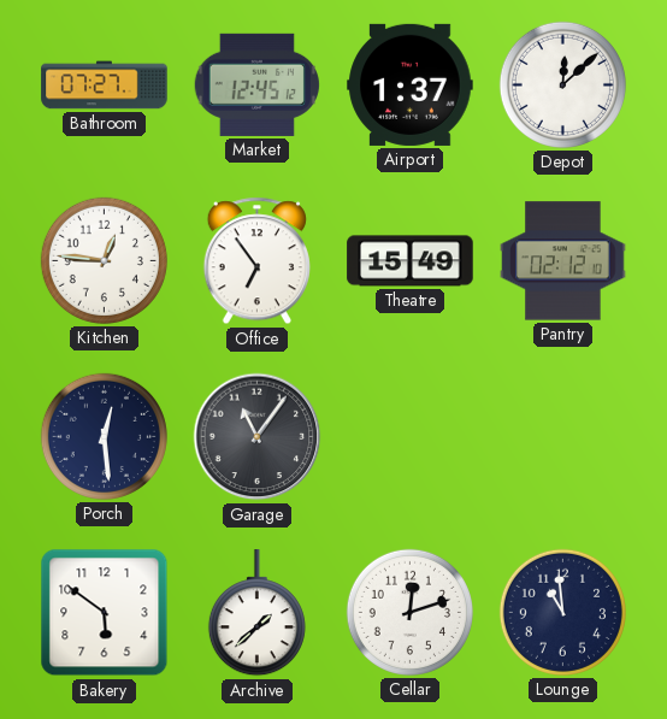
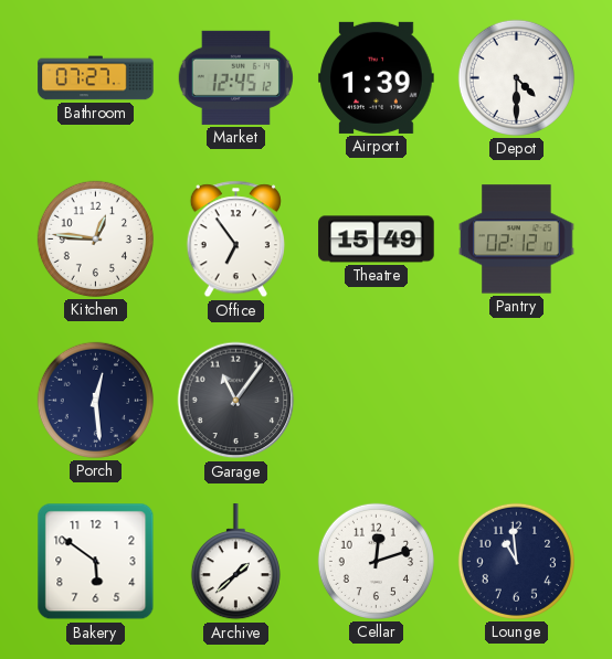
Airport: 1:37 -> 1:39 (377, 77)
Depot: 12:08 -> 4:30 (516, 77)
